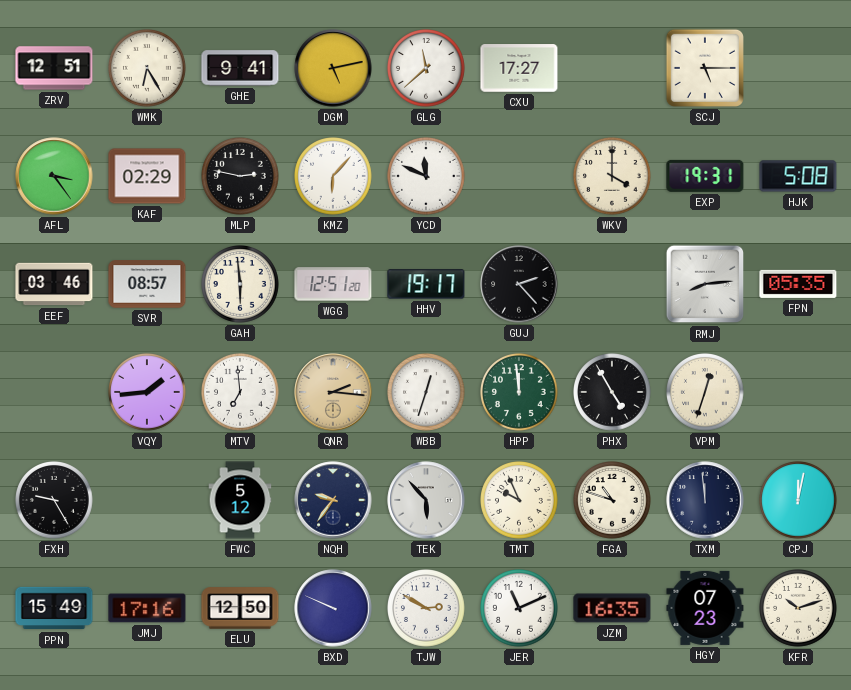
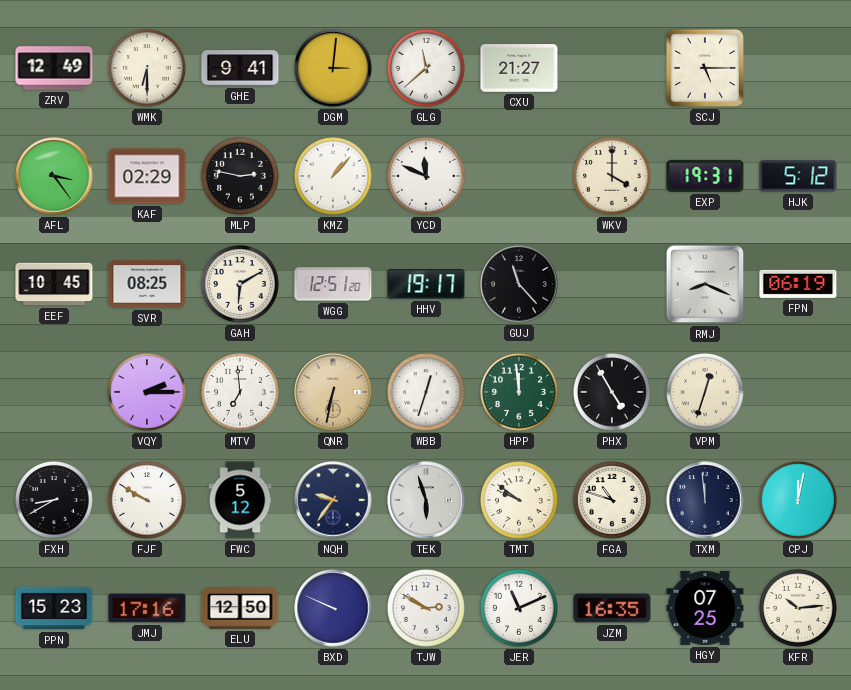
ZRV: 12:51 -> 12:49 (54, 68)
WMK: 6:25 -> 6:30 (148, 69)
DGM: 5:13 -> 3:01 (333, 68)
CXU: 17:27 -> 21:27 (519, 68)
KMZ: 6:07 -> 1:07 (334, 177)
HJK: 5:08 -> 5:12 (798, 176)
EEF: 03:46 -> 10:45 (54, 284)
SVR: 08:57 -> 08:25 (147, 284)
GAH: 5:59 -> 6:10 (241, 285)
GUJ: 2:23 -> 11:23 (519, 284)
RMJ: 8:14 -> 8:19 (705, 284)
FPN: 05:35 -> 06:19 (798, 284)
VQY: 1:44 -> 2:15 (148, 393)
QNR: 2:16 -> 6:32 (333, 392)
FXH: 9:25 -> 8:40 (55, 501)
FJF: none -> 9:50 (148, 501)
TEK: 5:53 -> 5:57 (426, 500)
TMT: 9:56 -> 9:51 (520, 501)
PPN: 15:49 -> 15:23 (54, 608)
HGY: 07:23 -> 07:25 (705, 608)
KFR: 10:12 -> 10:14 (799, 609)
